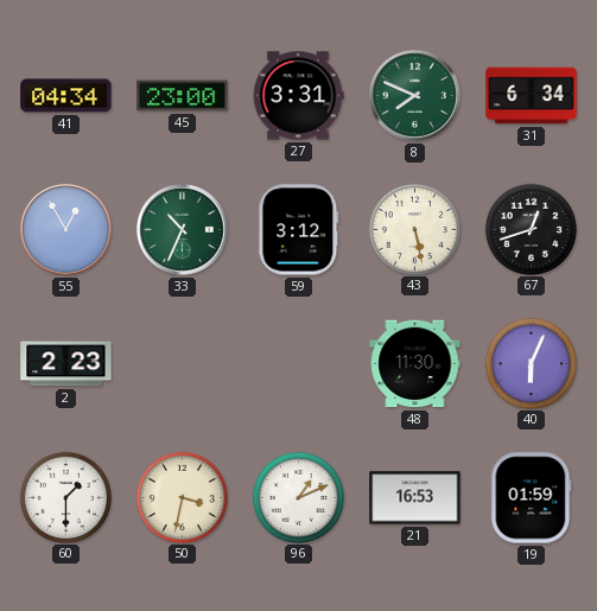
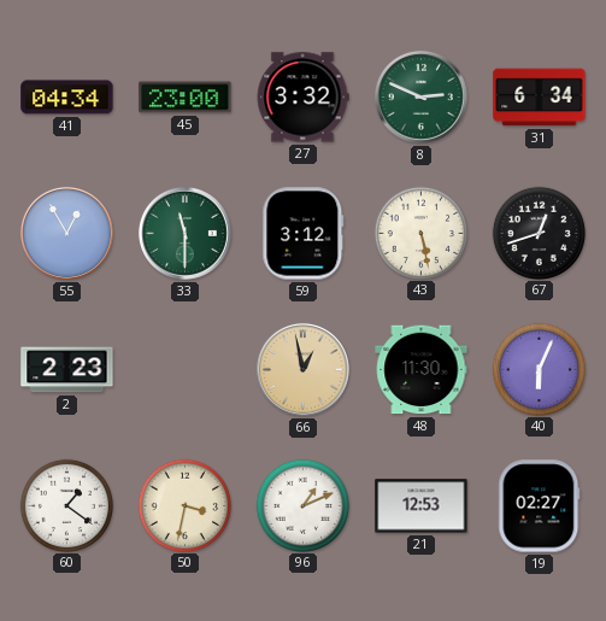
27: 3:31 -> 3:32 (302, 98)
8: 7:49 -> 2:49 (420, 96)
33: 10:34 -> 11:30 (184, 233)
66: none -> 12:58 (302, 369)
60: 1:30 -> 1:21 (66, 505)
21: 16:53 -> 12:53 (422, 506)
19: 01:59 -> 02:27 (540, 506)
